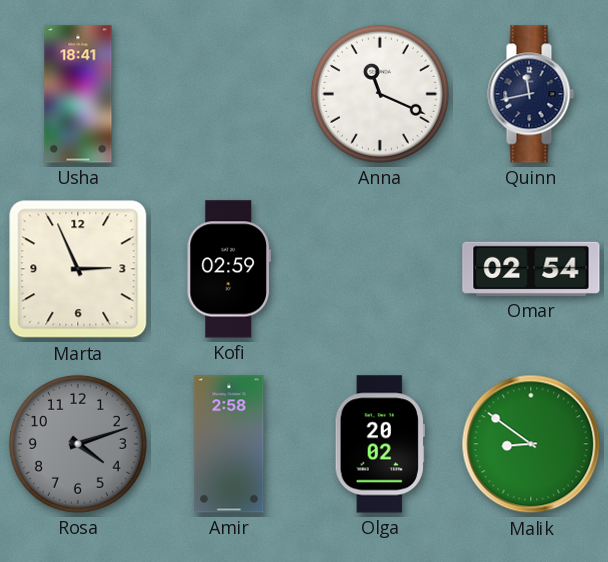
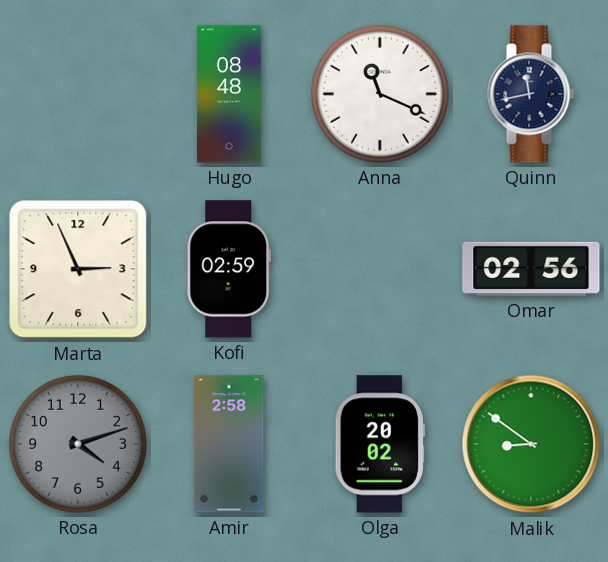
Usha: 18:41 -> none (78, 94)
Hugo: none -> 08:48 (229, 94)
Omar: 02:54 -> 02:56 (531, 269)
